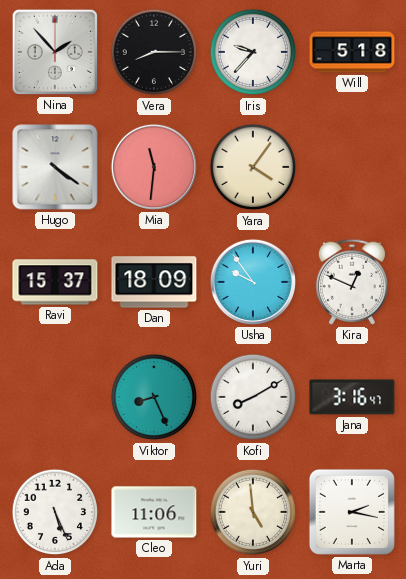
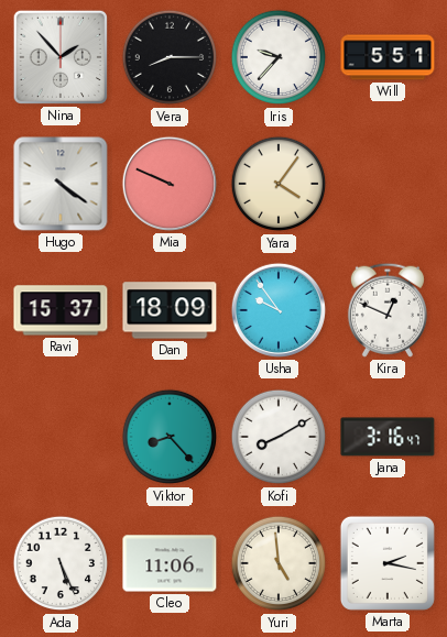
Will: 5:18 -> 5:51 (388, 57)
Mia: 11:31 -> 9:49 (170, 184)
Viktor: 8:26 -> 8:23 (170, 437)
